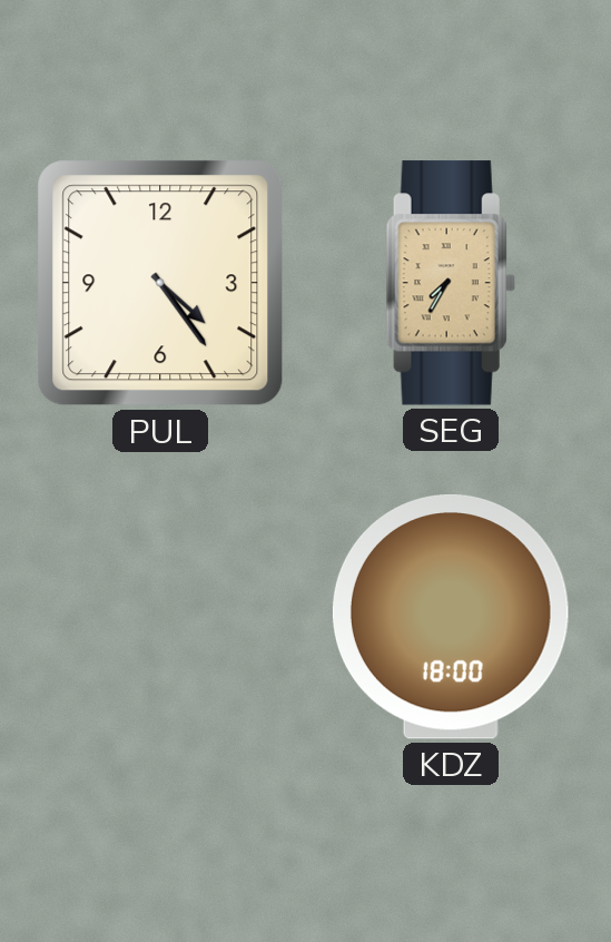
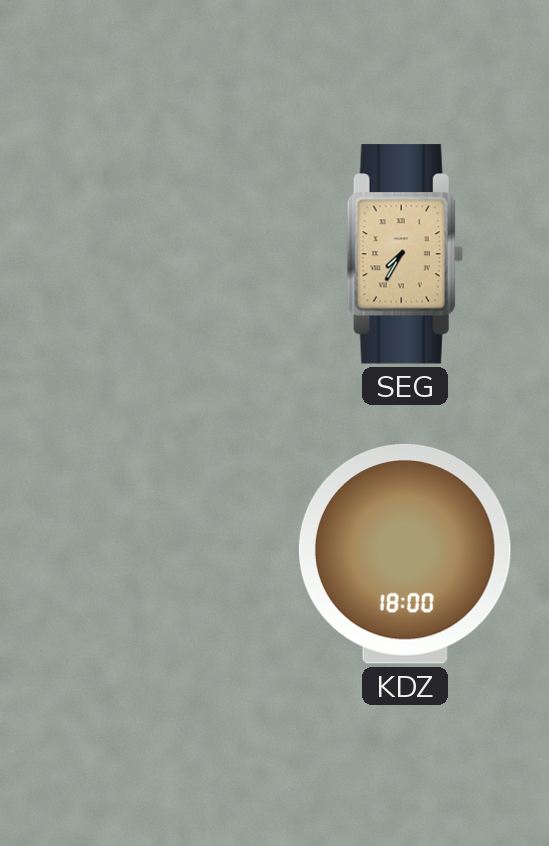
PUL: 4:24 -> none (160, 283)
